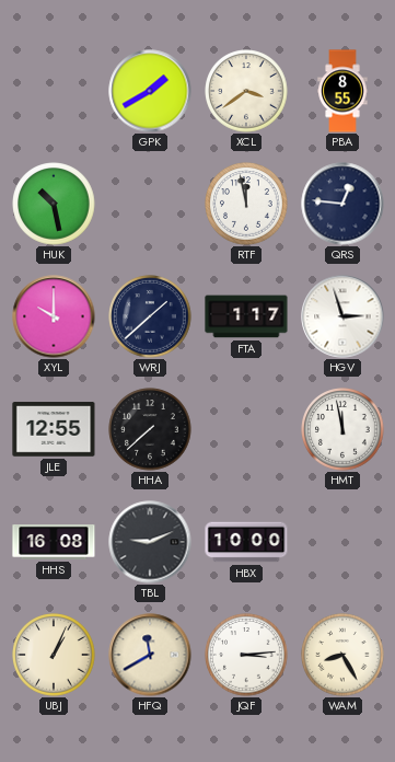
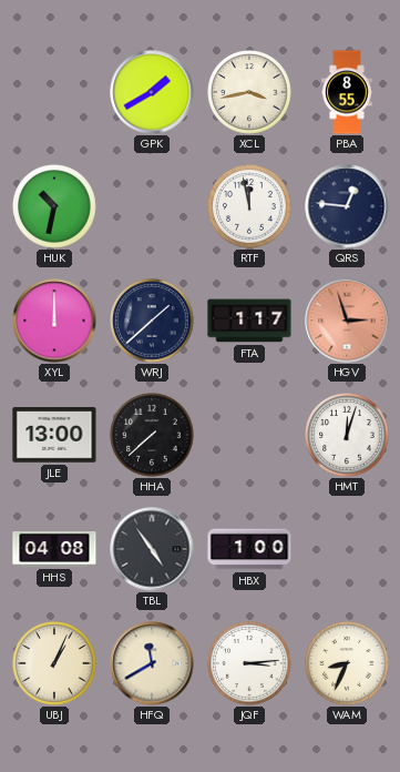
XCL: 3:39 -> 3:43 (249, 92)
HUK: 10:28 -> 10:32 (54, 206)
XYL: 10:00 -> 12:00 (54, 321)
HGV dial: white -> salmon (347, 321)
JLE: 12:55 -> 13:00 (54, 435)
HMT: 11:58 -> 12:03 (347, 435)
HHS: 16:08 -> 04:08 (54, 550)
TBL: 9:11 -> 4:54 (152, 549)
HBX: 10:00 -> 1:00 (249, 549)
WAM: 8:25 -> 8:34 (347, 663)
